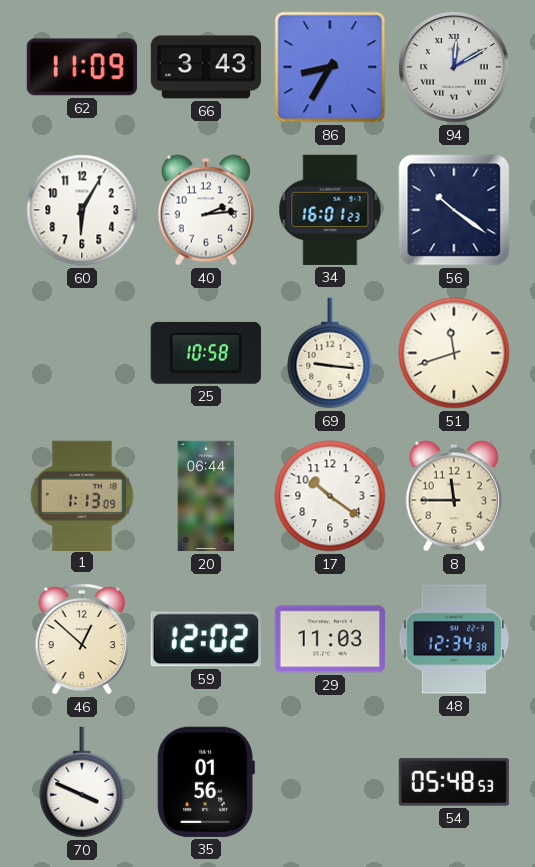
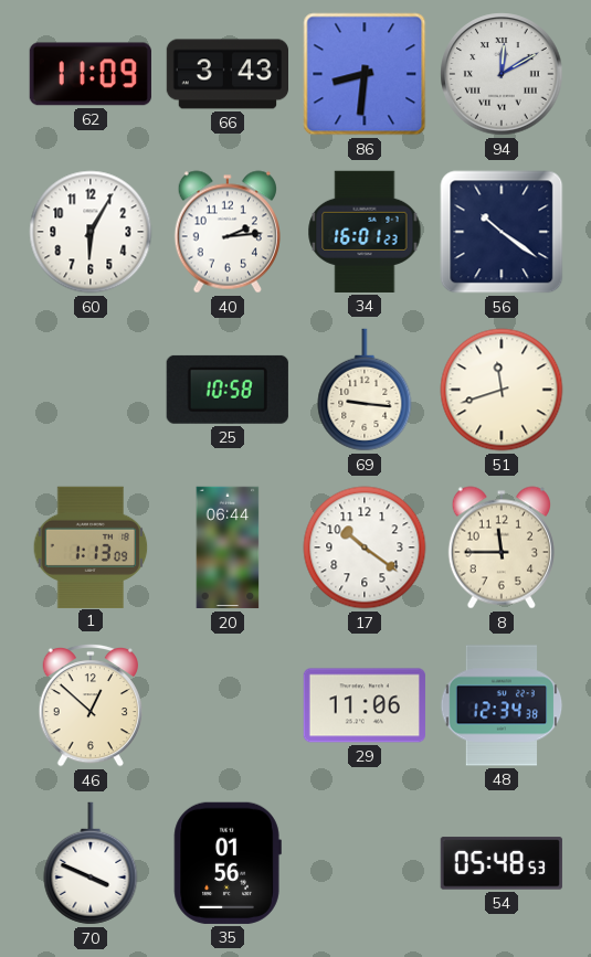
86: 8:35 -> 8:31 (365, 74)
59: 12:02 -> none (206, 639)
29: 11:03 -> 11:06 (363, 705)
